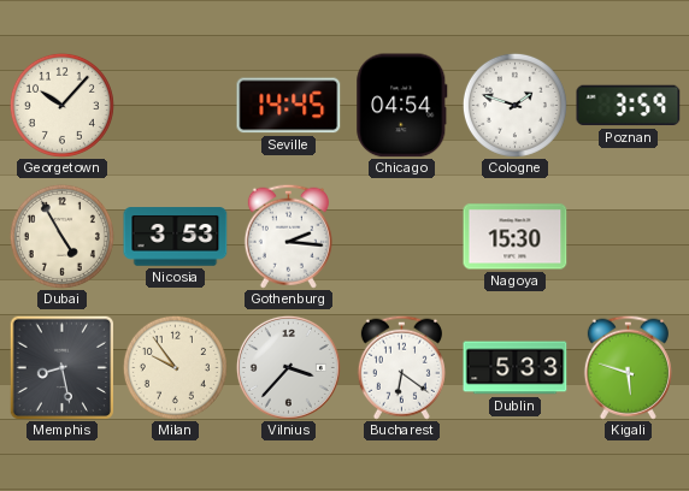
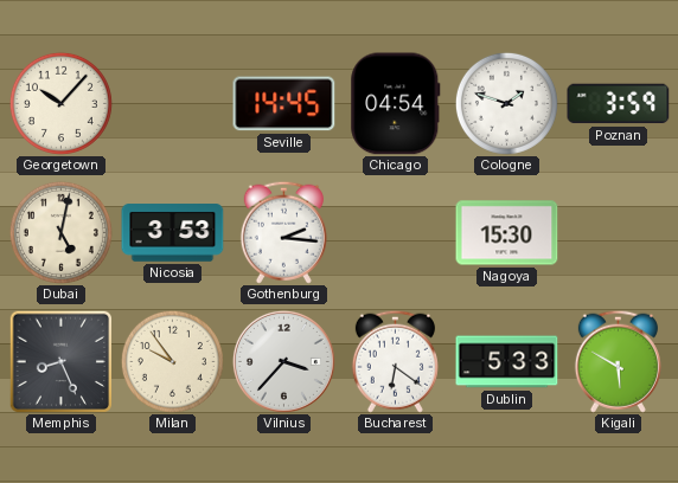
Dubai: 4:55 -> 5:02 (60, 232)
Memphis: 8:28 -> 8:26 (60, 361)
Kigali: 5:48 -> 5:50 (618, 361)
